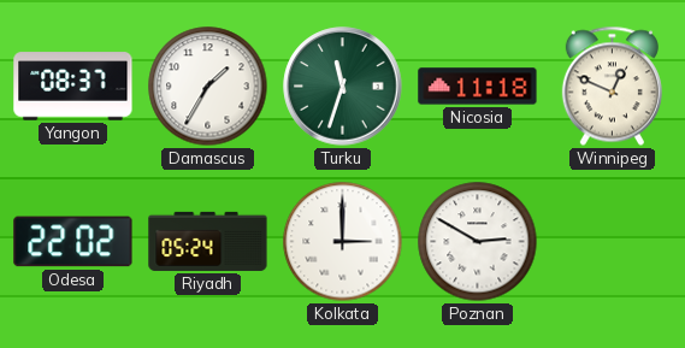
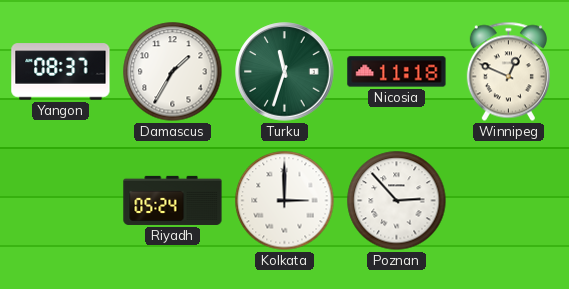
Odesa: 22:02 -> none (73, 242)
Poznan: 2:50 -> 2:53 (397, 201)
